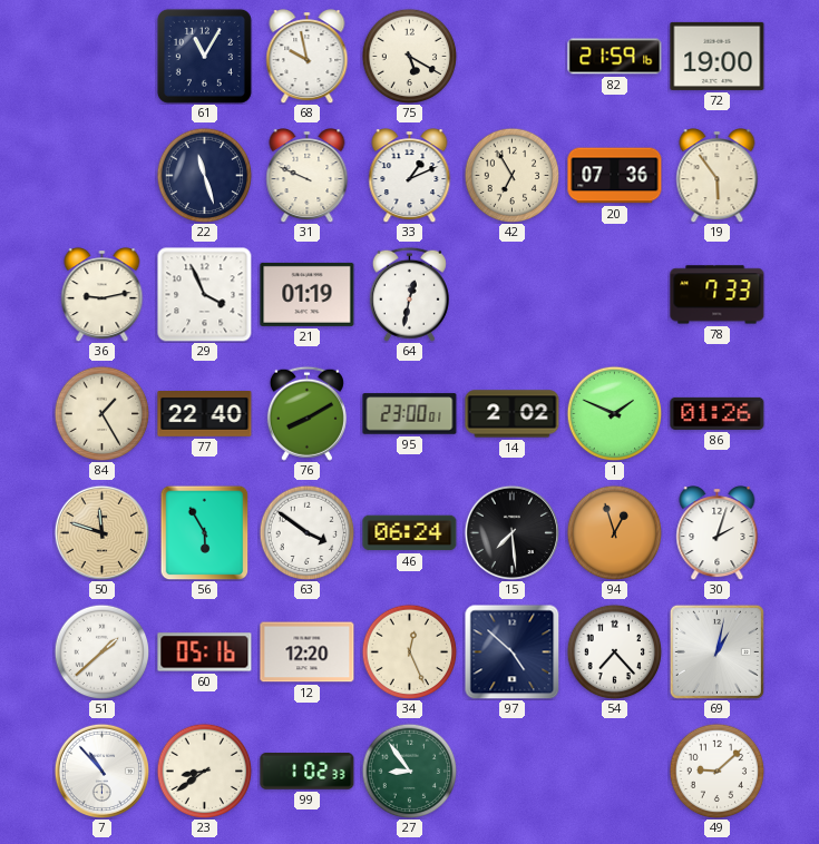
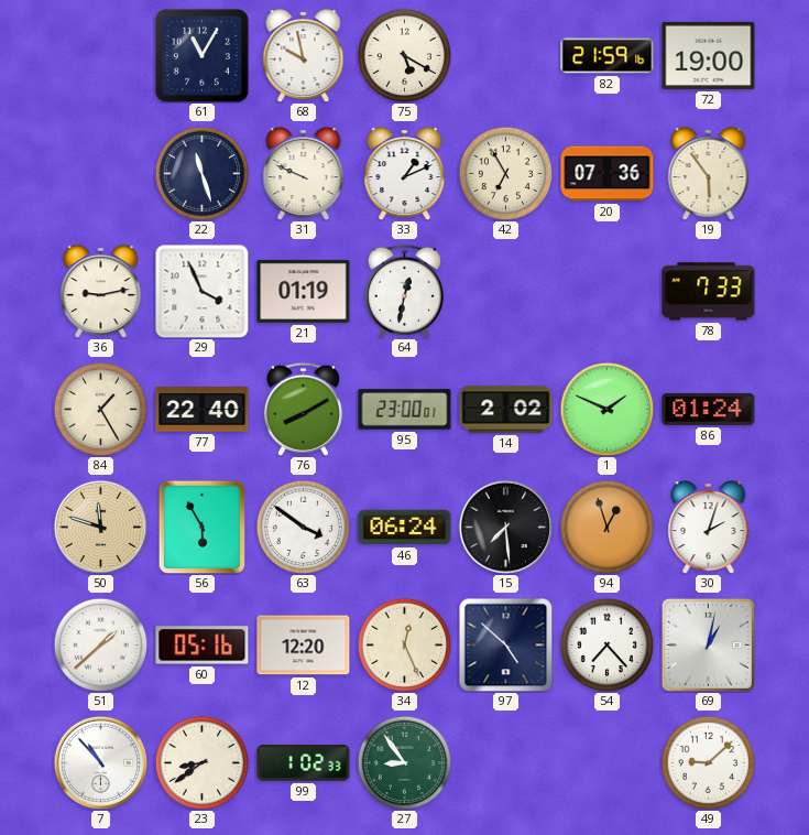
86: 01:26 -> 01:24 (709, 409)
